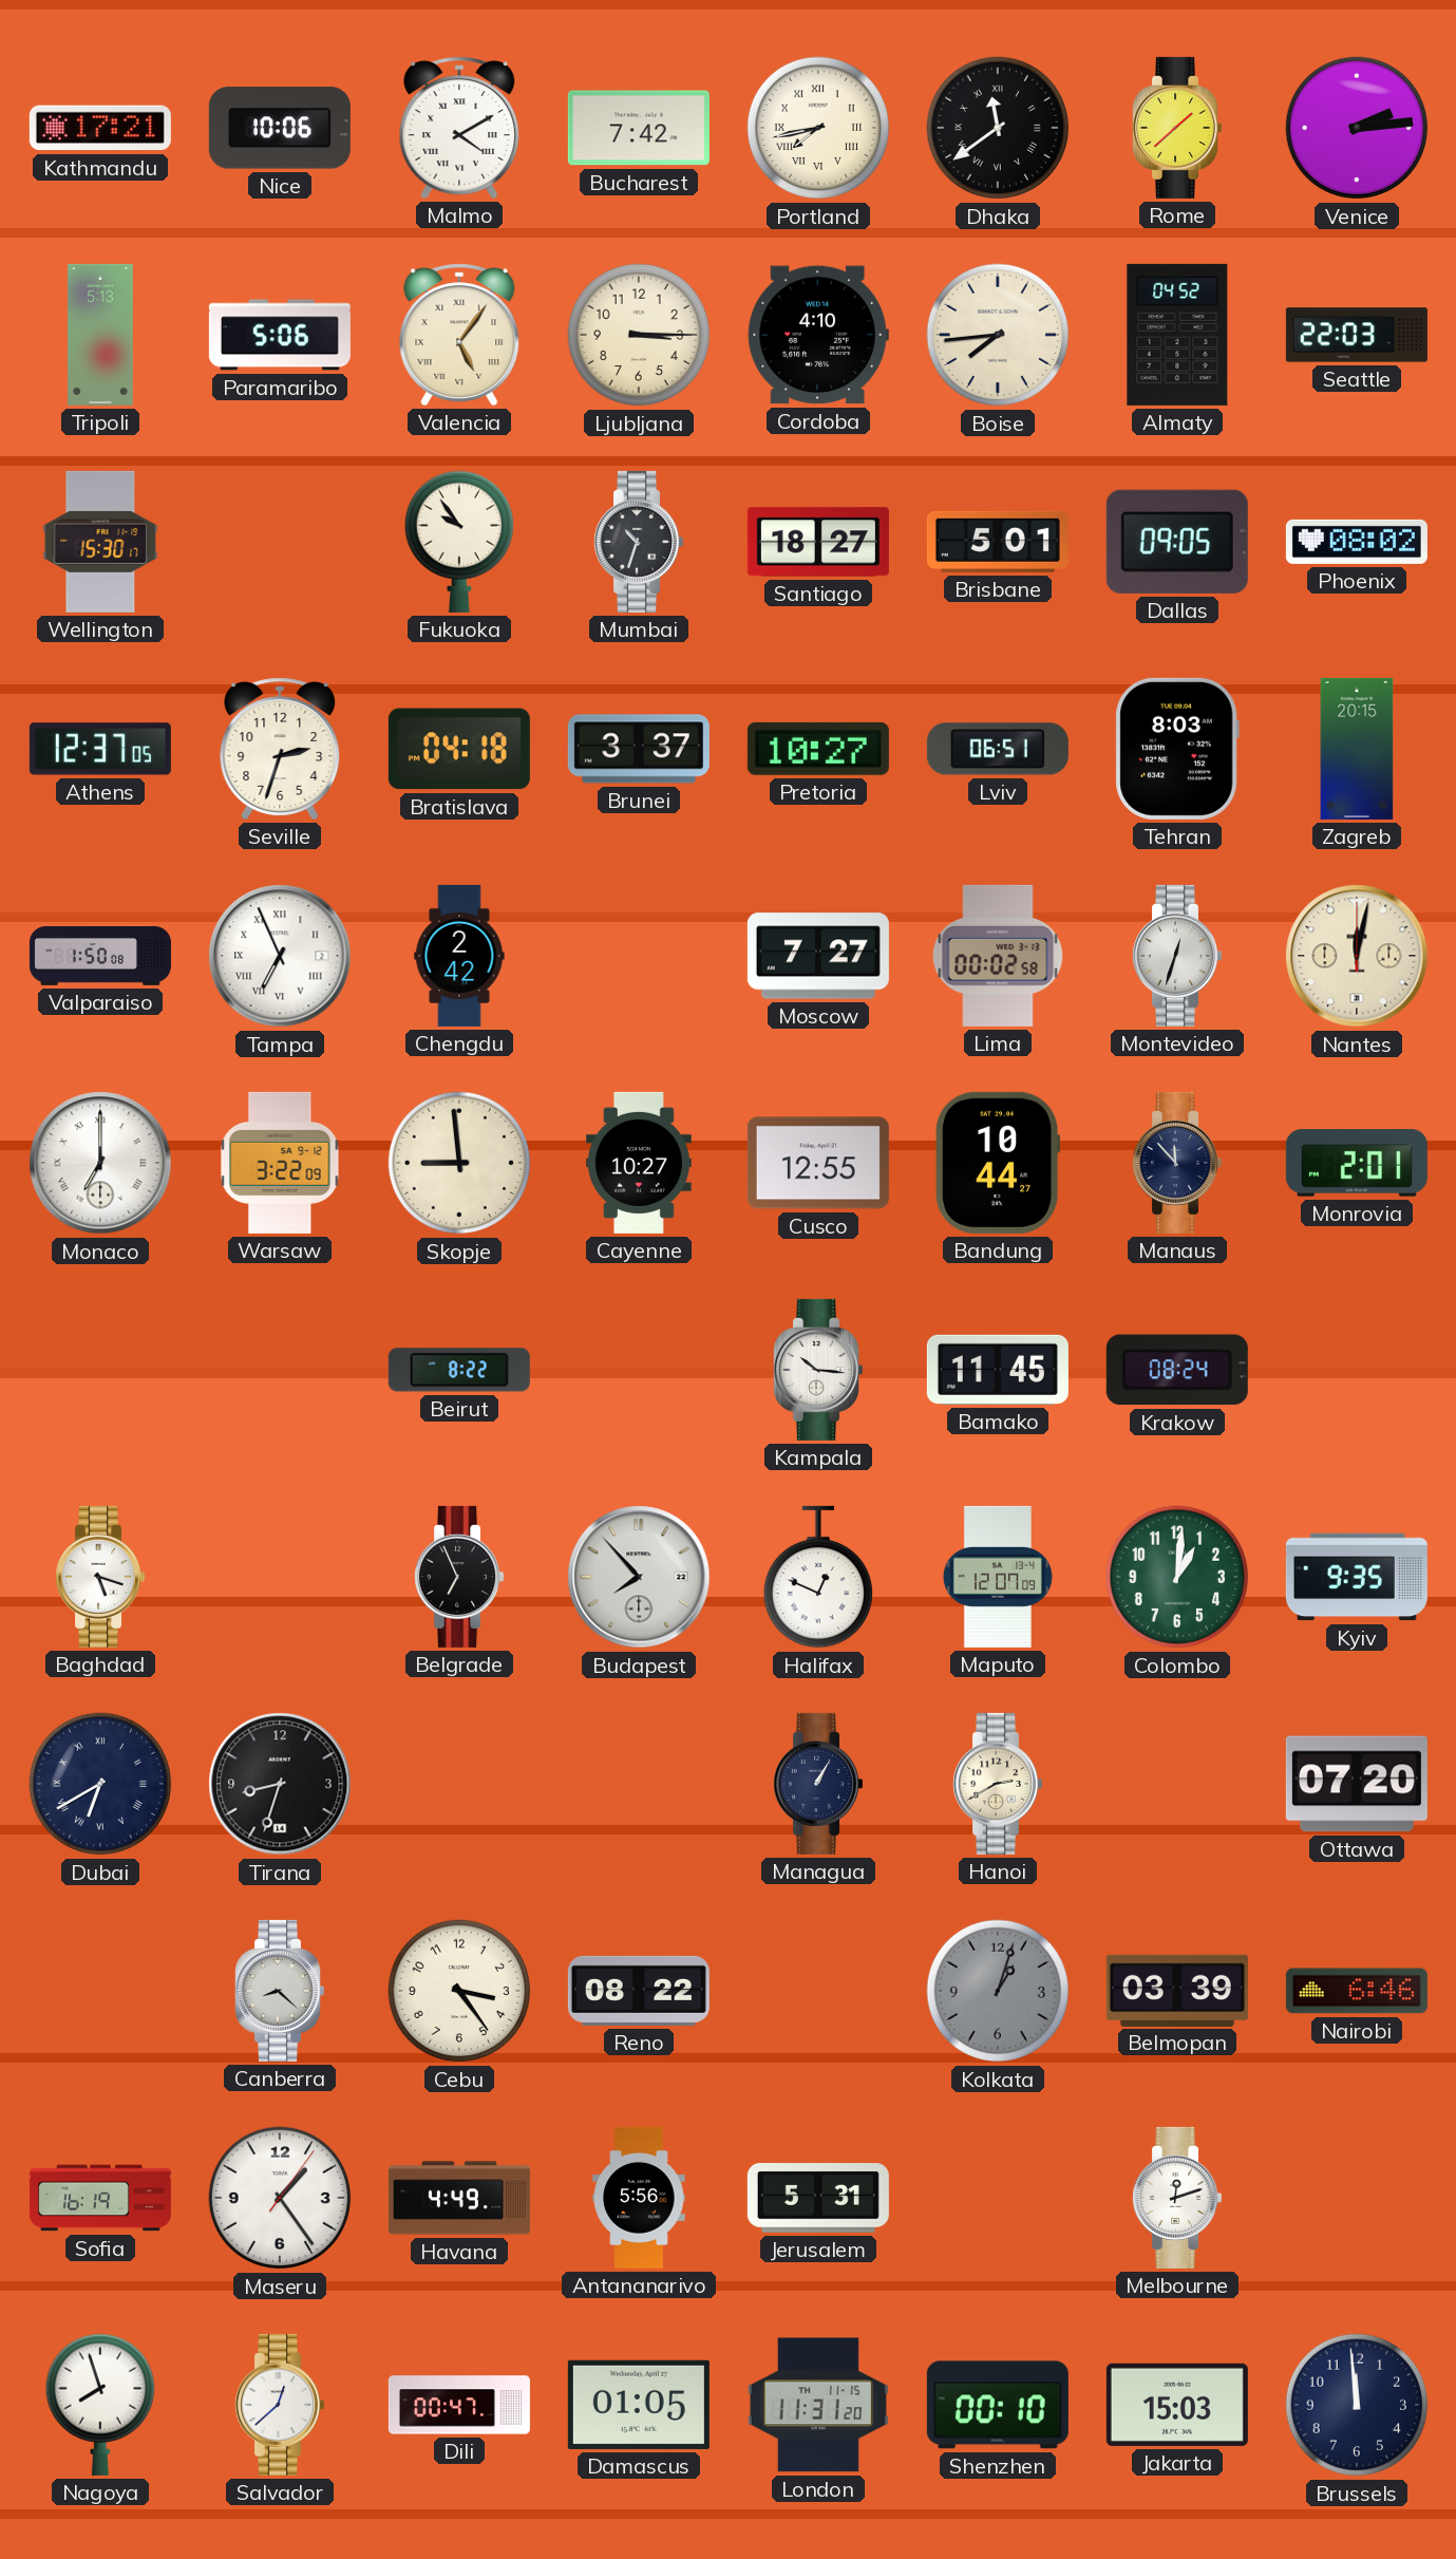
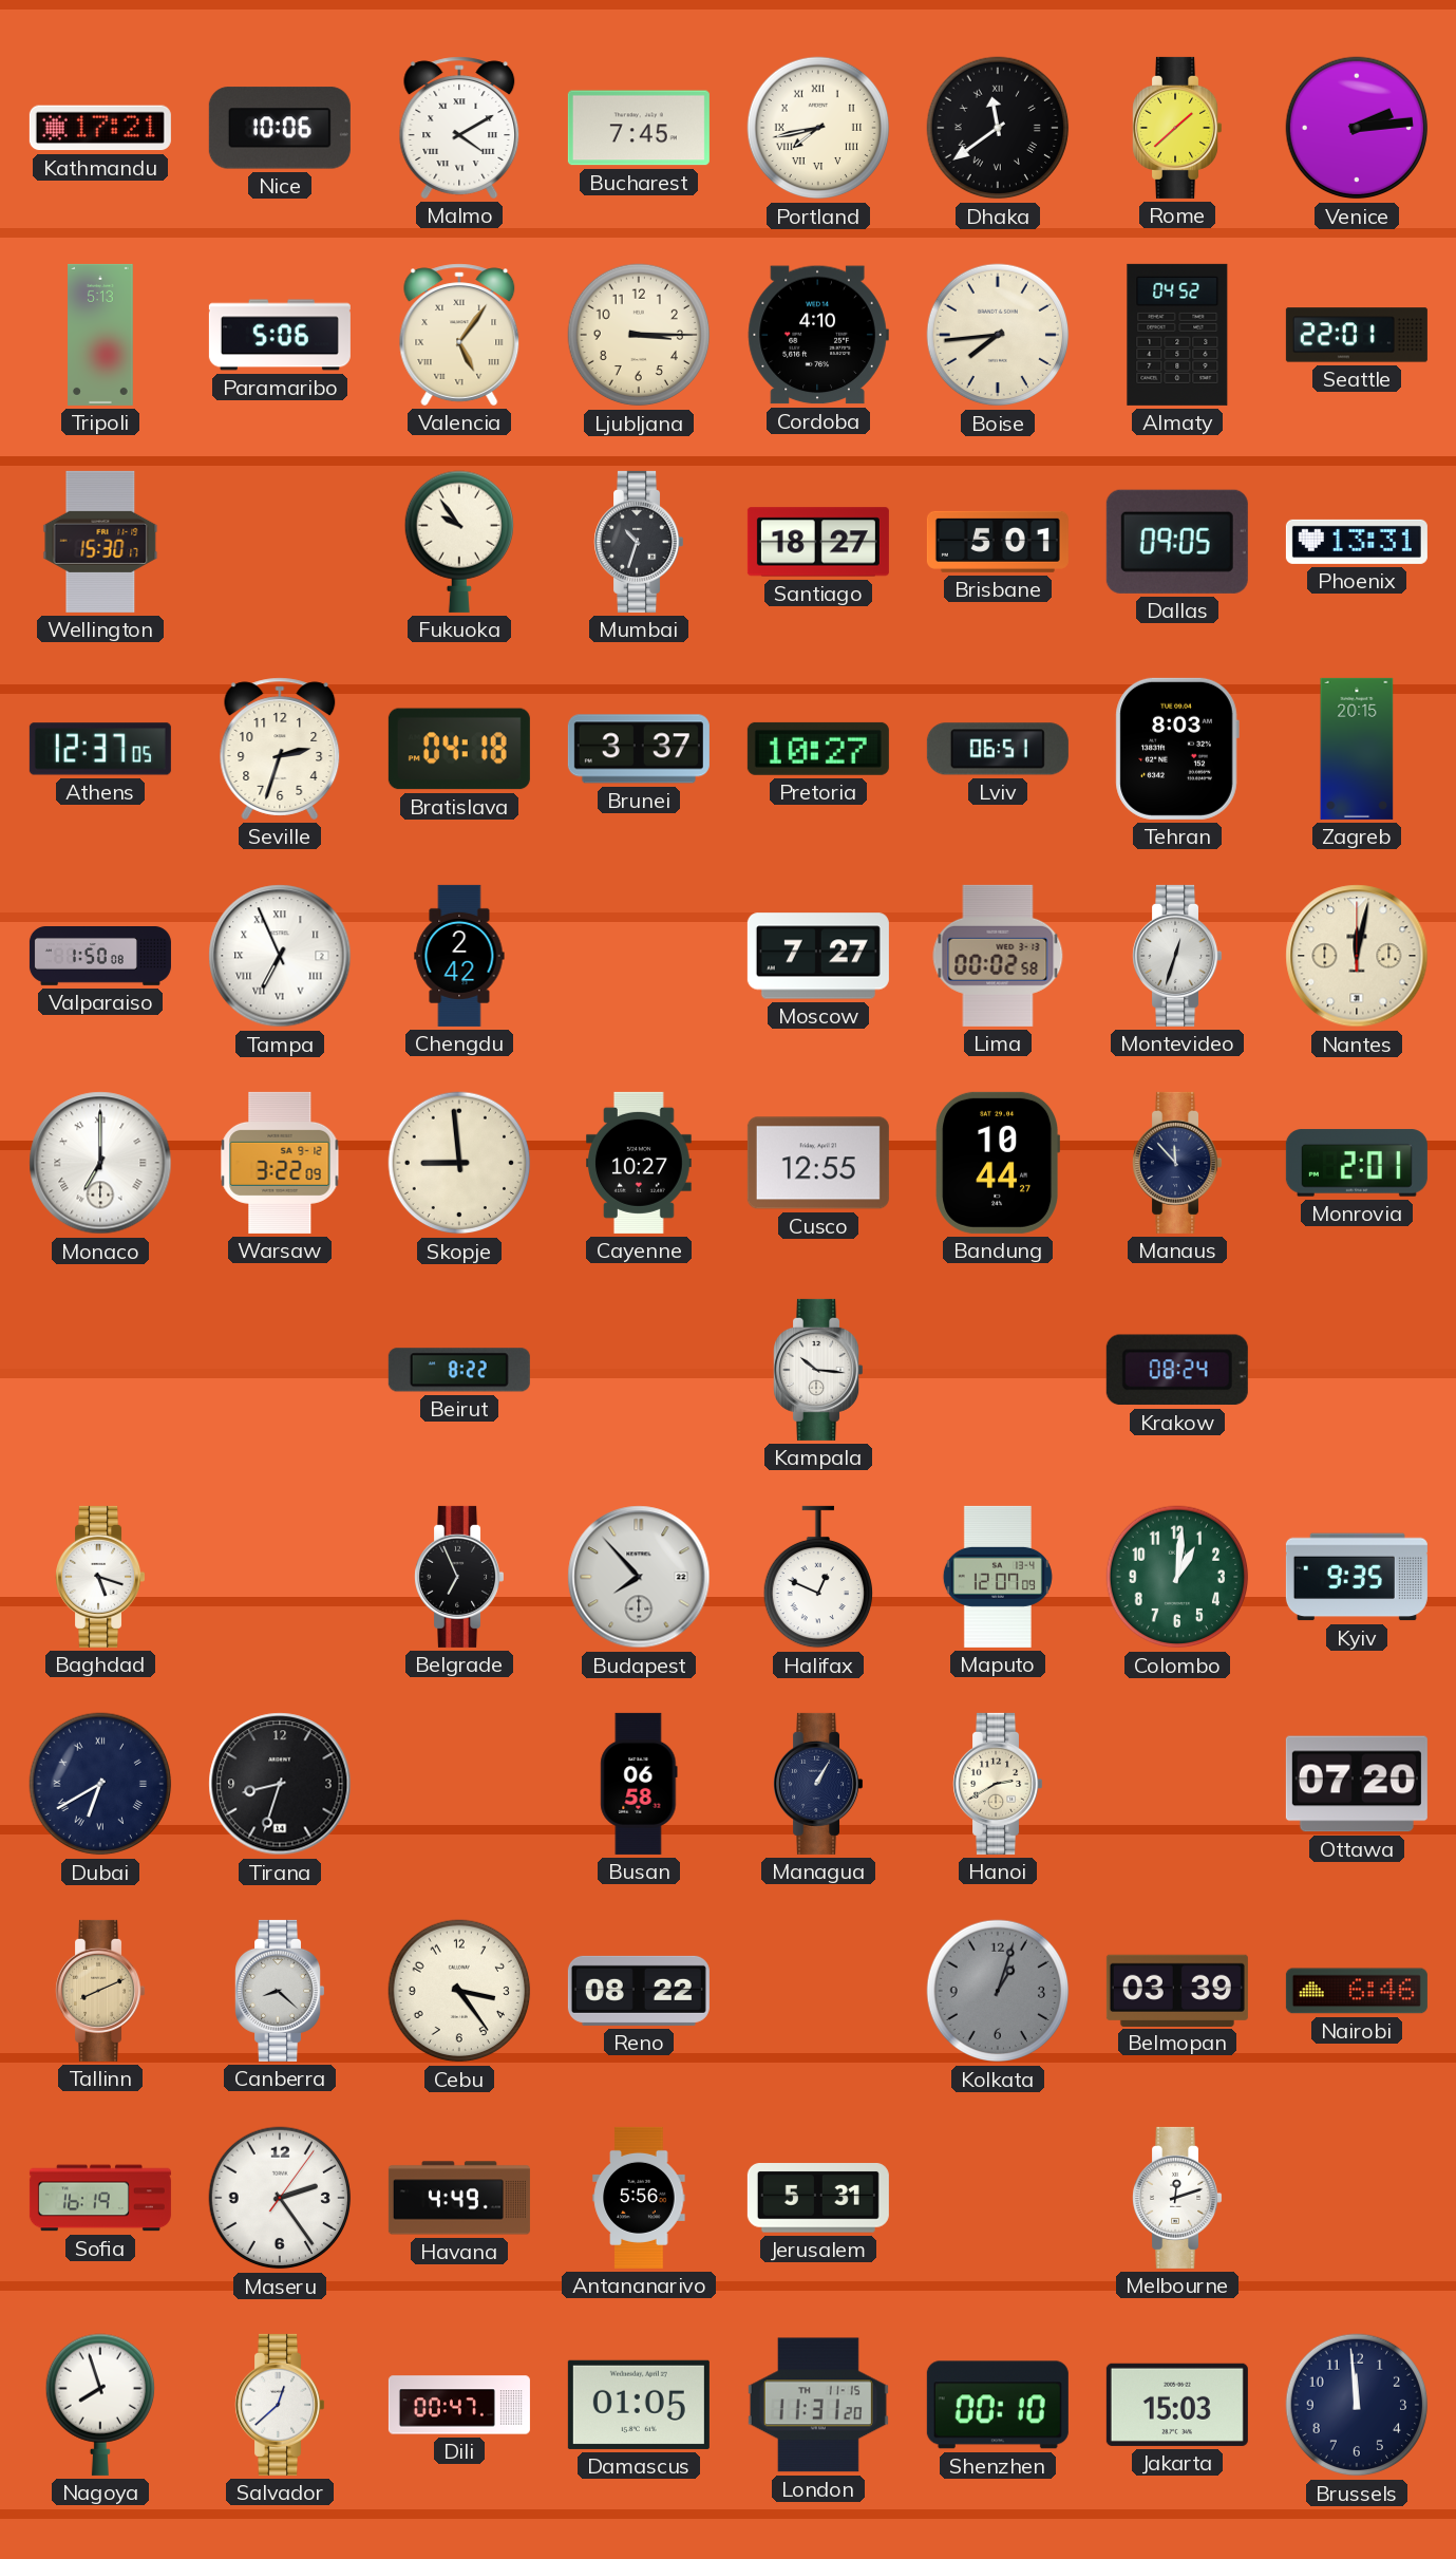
Bucharest: 7:42 -> 7:45 (639, 128)
Seattle: 22:03 -> 22:01 (1357, 335)
Phoenix: 08:02 -> 13:31 (1357, 542)
Bamako: 11:45 -> none (998, 1370)
Busan: none -> 06:58 (639, 1784)
Tallinn: none -> 8:11 (100, 1991)
Maseru: 1:24 -> 2:24 (280, 2198)
